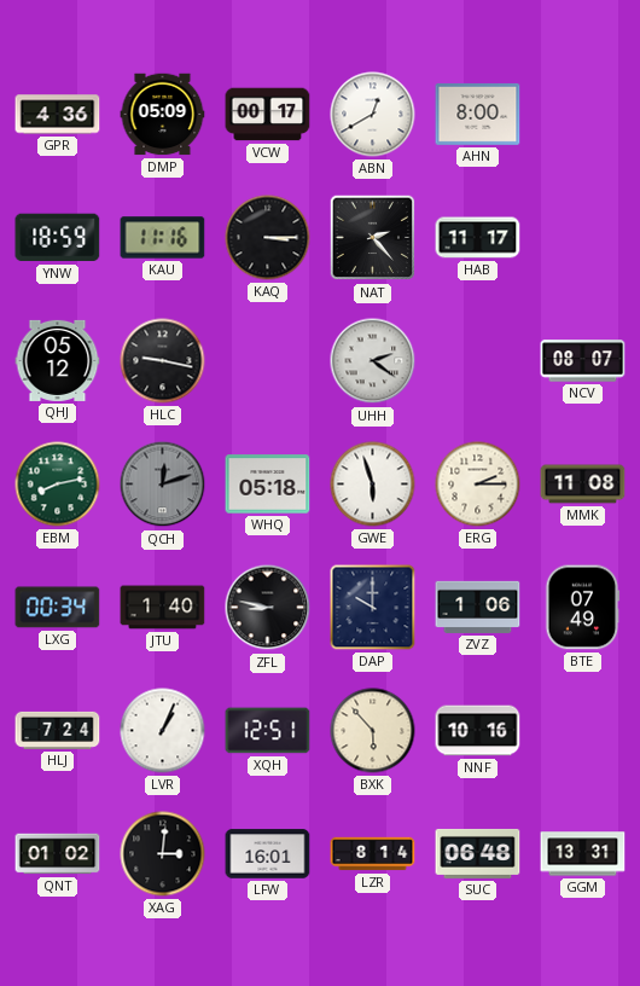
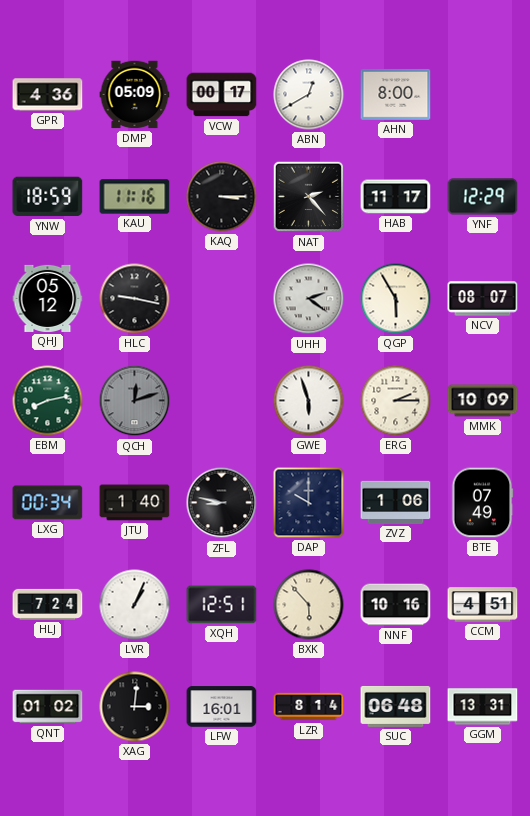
YNF: none -> 12:29 (483, 197)
QGP: none -> 5:55 (396, 299)
WHQ: 05:18 -> none (268, 485)
MMK: 11:08 -> 10:09 (483, 401)
CCM: none -> 4:51 (483, 605)
